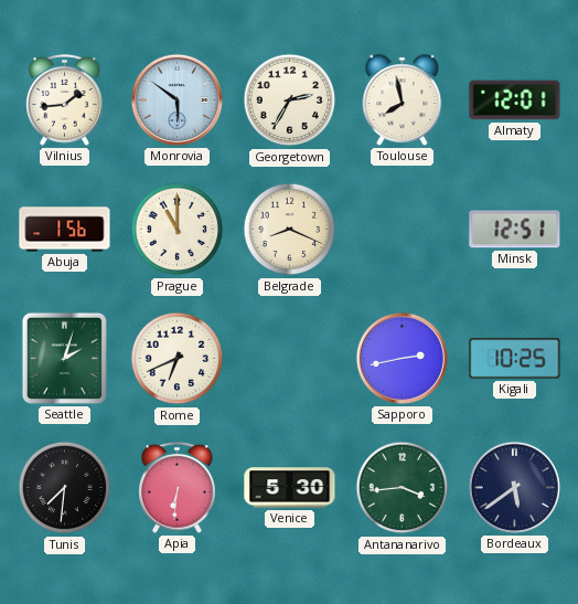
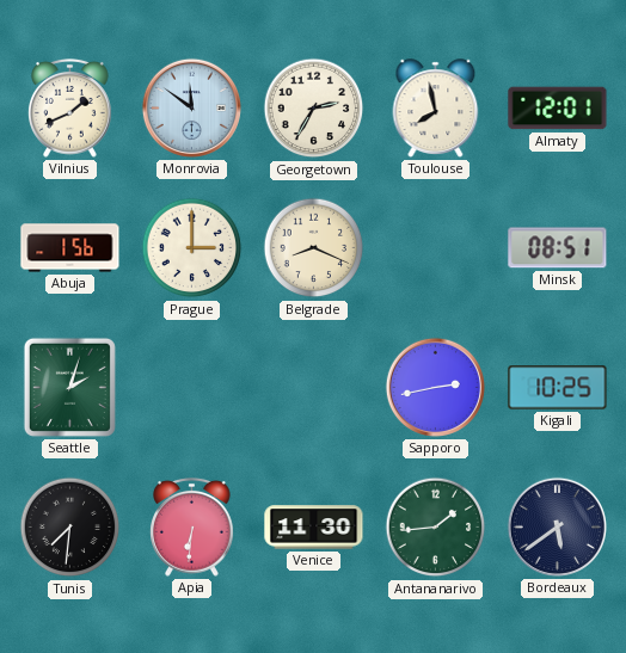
Vilnius: 1:44 -> 1:41 (70, 109)
Monrovia: 5:51 -> 11:51 (191, 107)
Prague: 11:00 -> 3:00 (192, 248)
Minsk: 12:51 -> 08:51 (558, 248)
Rome: 6:41 -> none (178, 359)
Venice: 5:30 -> 11:30 (314, 528)
Antananarivo: 3:44 -> 1:44 (436, 528)
